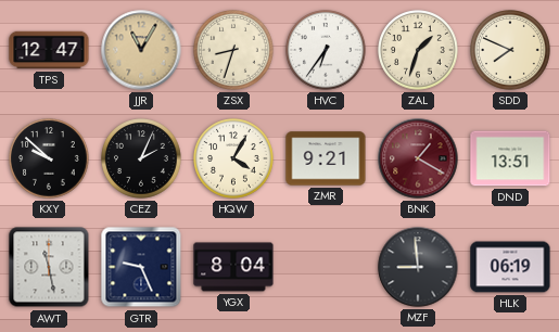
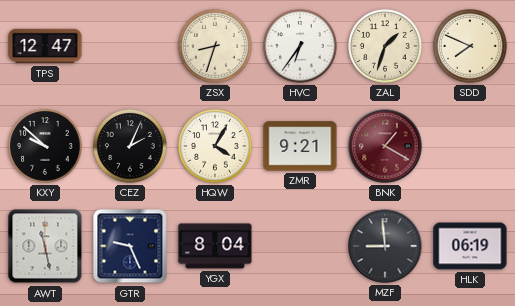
JJR: 11:05 -> none (141, 50)
DND: 13:51 -> none (510, 158)
